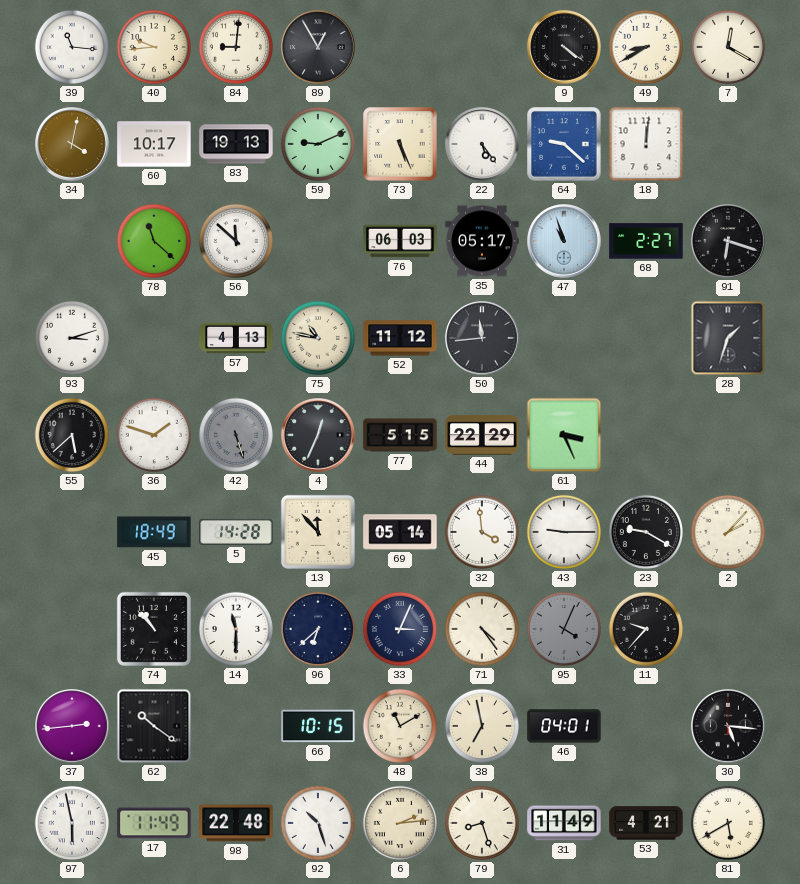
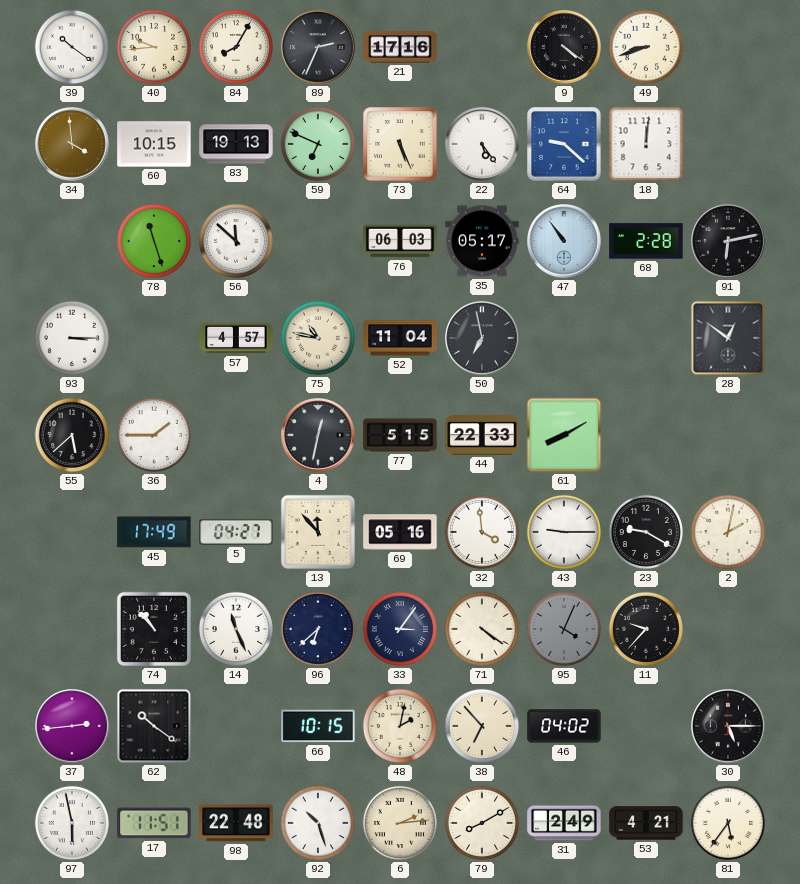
39: 11:16 -> 10:21 (72, 47)
84: 9:01 -> 8:05 (236, 47)
89: 12:55 -> 2:34 (318, 47)
21: none -> 17:16 (400, 47)
49: 8:40 -> 8:42 (646, 47)
7: 12:20 -> none (728, 47)
34: 4:02 -> 3:59 (72, 144)
60: 10:17 -> 10:15 (154, 144)
59: 9:11 -> 6:49 (318, 144)
78: 11:22 -> 11:27 (154, 241)
47: 10:57 -> 10:54 (564, 241)
68: 2:27 -> 2:28 (646, 241)
91: 6:18 -> 6:13 (728, 241)
93: 3:12 -> 3:15 (72, 338)
57: 4:13 -> 4:57 (236, 338)
52: 11:12 -> 11:04 (400, 338)
50: 11:44 -> 6:58 (482, 338)
28: 1:33 -> 12:51 (728, 338)
36: 1:48 -> 1:45 (154, 435)
42: 5:27 -> none (236, 435)
4: 12:34 -> 12:32 (318, 435)
44: 22:29 -> 22:33 (482, 435)
61: 3:26 -> 8:10 (564, 435)
45: 18:49 -> 17:49 (154, 532)
5: 14:28 -> 04:27 (236, 532)
69: 05:14 -> 05:16 (400, 532)
2: 2:07 -> 2:02 (728, 532)
14: 11:30 -> 11:26 (236, 629)
33: 3:04 -> 3:06 (400, 629)
71: 4:24 -> 4:21 (482, 629)
48: 11:10 -> 2:02 (400, 726)
38: 6:58 -> 6:53 (482, 726)
46: 04:01 -> 04:02 (564, 726)
30: 5:16 -> 5:15 (728, 726)
17: 11:49 -> 11:51 (154, 823)
79: 8:27 -> 8:10 (482, 823)
31: 11:49 -> 2:49 (564, 823)
81: 5:40 -> 5:36 (728, 823)
